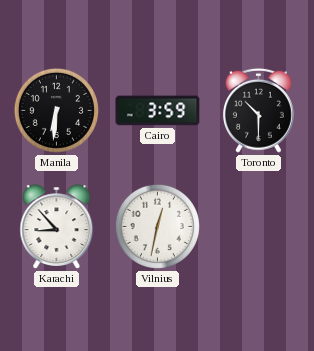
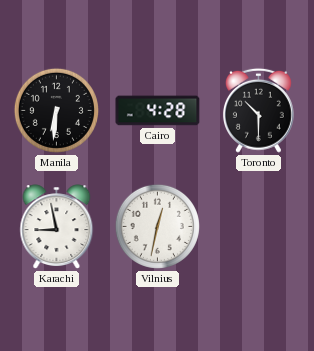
Cairo: 3:59 -> 4:28 (158, 111)
Karachi: 8:53 -> 8:58 (57, 227)
